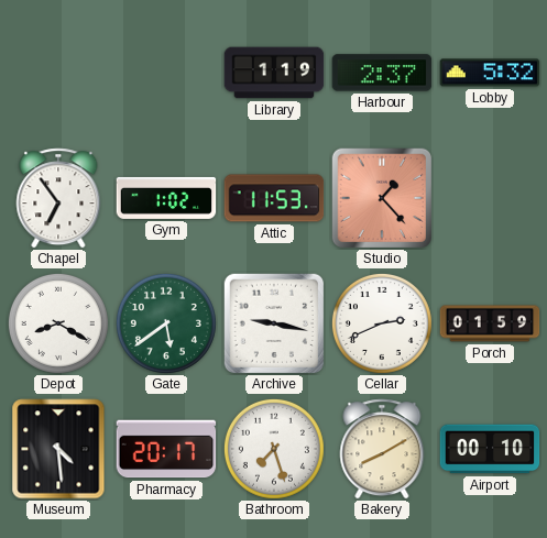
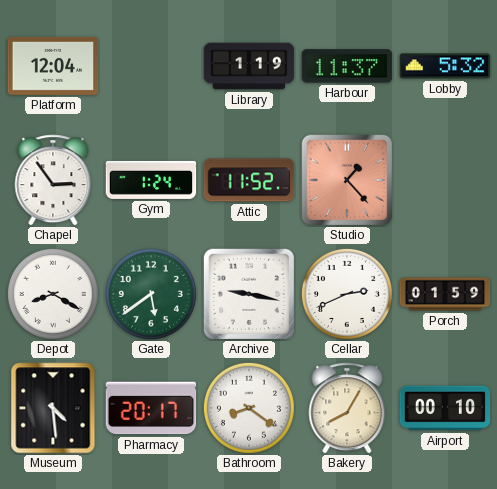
Platform: none -> 12:04 (53, 66)
Harbour: 2:37 -> 11:37 (347, 66)
Chapel: 6:54 -> 2:54 (53, 180)
Gym: 1:02 -> 1:24 (151, 180)
Attic: 11:53 -> 11:52 (249, 180)
Bathroom: 7:27 -> 8:21 (249, 408)
Bakery: 8:10 -> 8:05 (347, 408)
